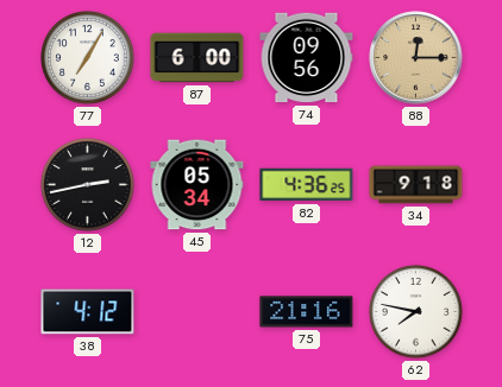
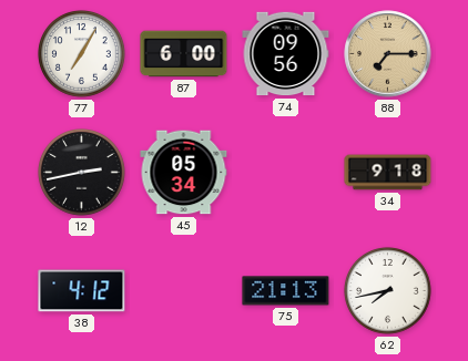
88: 12:15 -> 7:15 (388, 54)
82: 4:36 -> none (307, 185)
75: 21:16 -> 21:13 (286, 291)
62: 7:47 -> 7:43 (388, 291)
